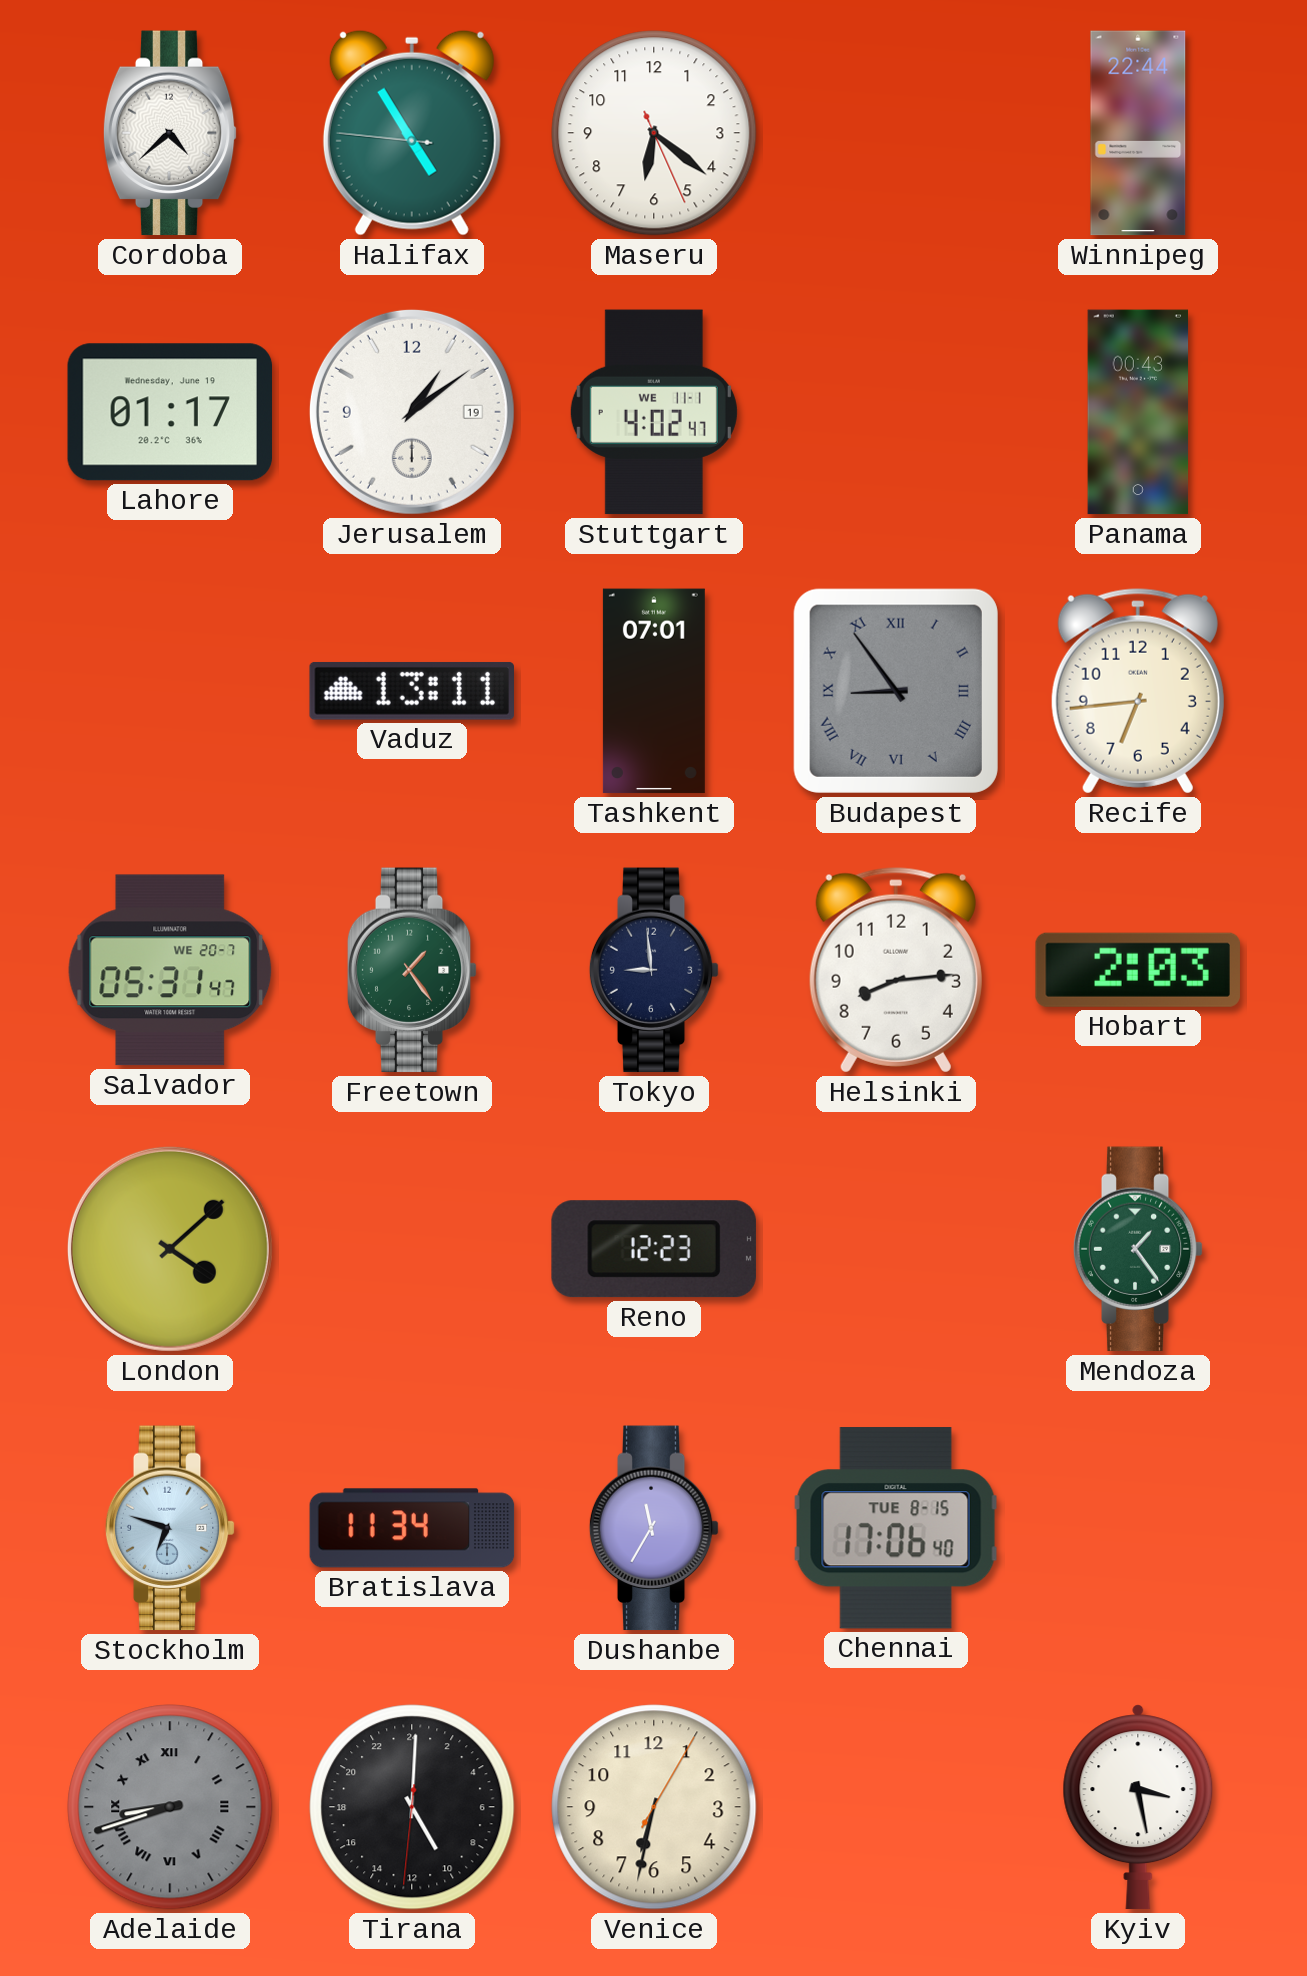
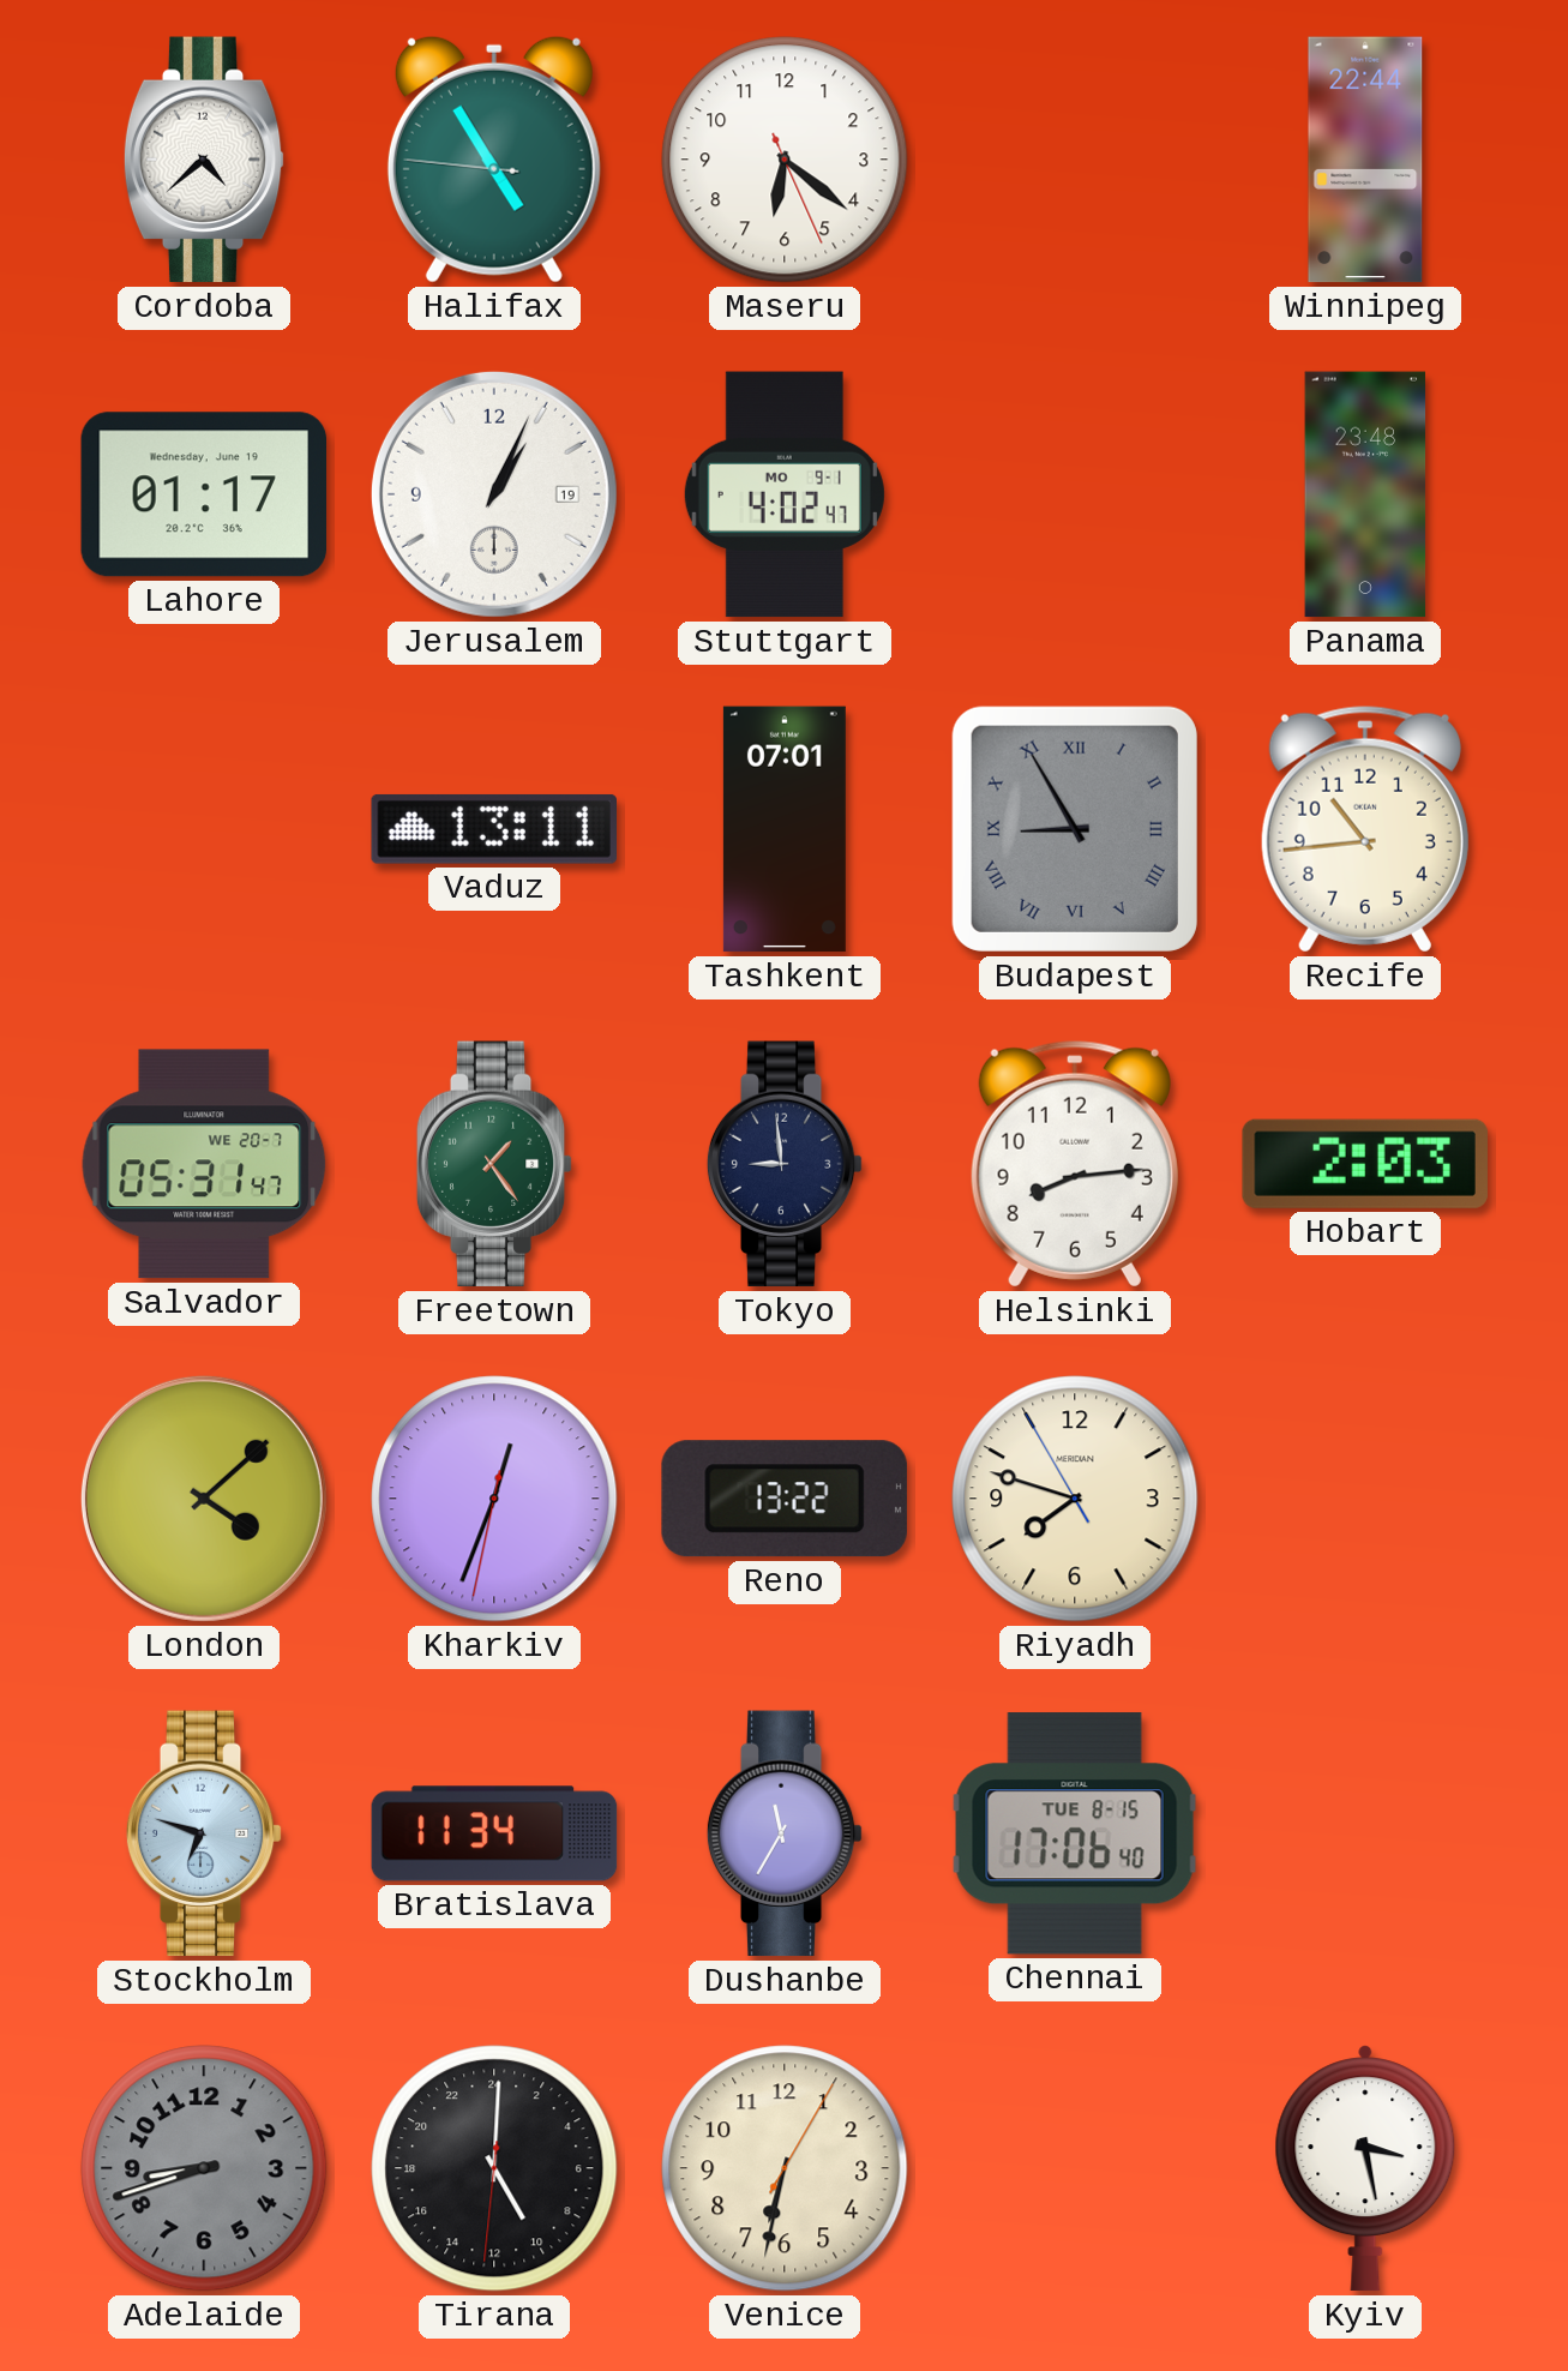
Jerusalem: 1:09 -> 1:04 (494, 494)
Stuttgart date: WE 11-1 -> MO 9-1 (785, 494)
Panama: 00:43 -> 23:48 (1365, 494)
Budapest: 8:54 -> 8:55 (1075, 829)
Recife: 6:44 -> 10:44 (1365, 829)
Kharkiv: none -> 12:33 (494, 1499)
Reno: 12:23 -> 13:22 (785, 1499)
Riyadh: none -> 7:47 (1075, 1499)
Mendoza: 1:24 -> none (1138, 1249)
Adelaide numerals: Roman -> Arabic (204, 2168)
